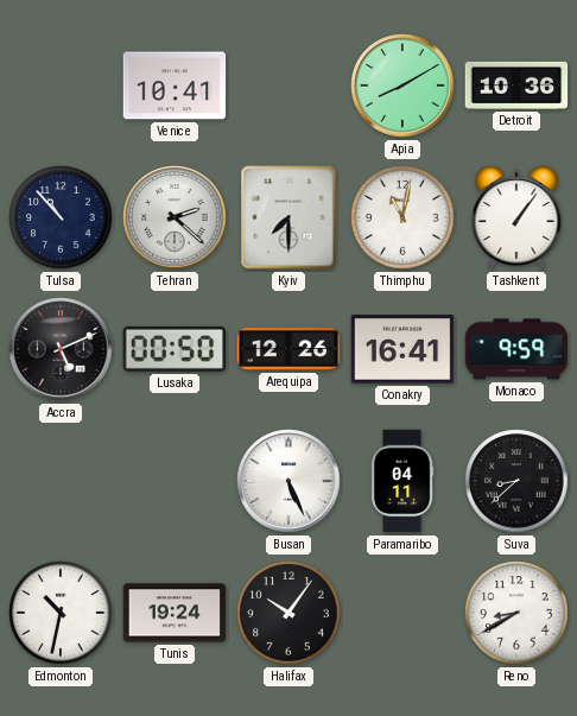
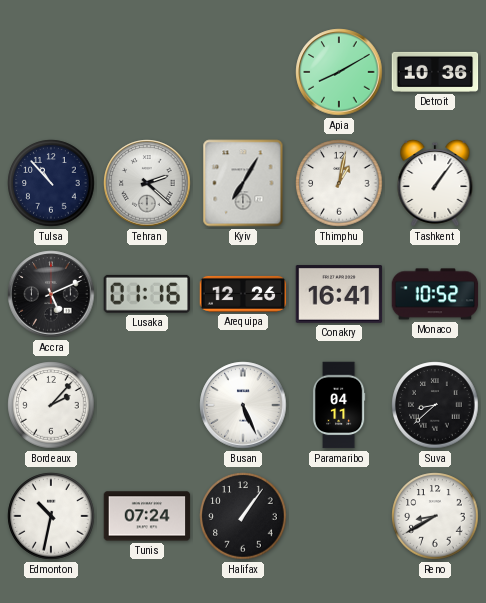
Venice: 10:41 -> none (175, 85)
Kyiv: 7:30 -> 7:05 (243, 183)
Thimphu: 11:02 -> 1:02 (339, 183)
Lusaka: 00:50 -> 01:16 (146, 294)
Monaco: 9:59 -> 10:52 (435, 294)
Bordeaux: none -> 2:07 (51, 405)
Tunis: 19:24 -> 07:24 (147, 516)
Halifax: 10:06 -> 1:06 (243, 516)
